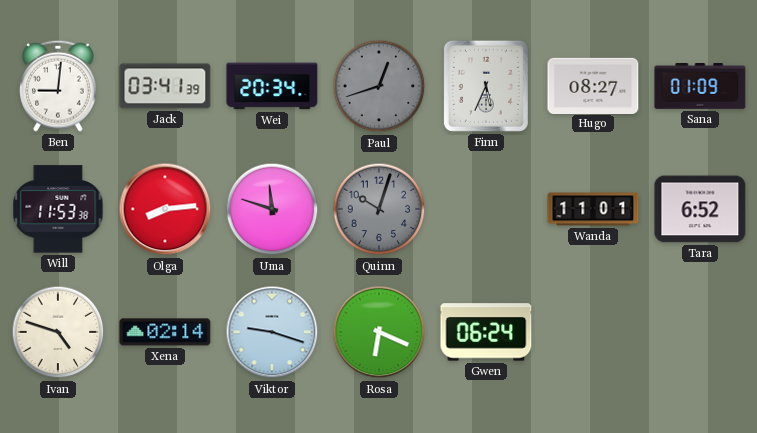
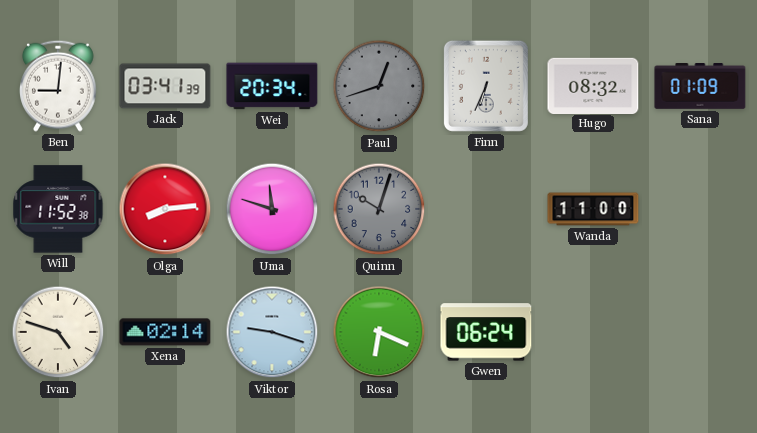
Finn: 5:34 -> 6:34 (486, 86)
Hugo: 08:27 -> 08:32 (593, 85)
Will: 11:53 -> 11:52 (58, 209)
Wanda: 11:01 -> 11:00 (593, 209)
Tara: 6:52 -> none (700, 209)
